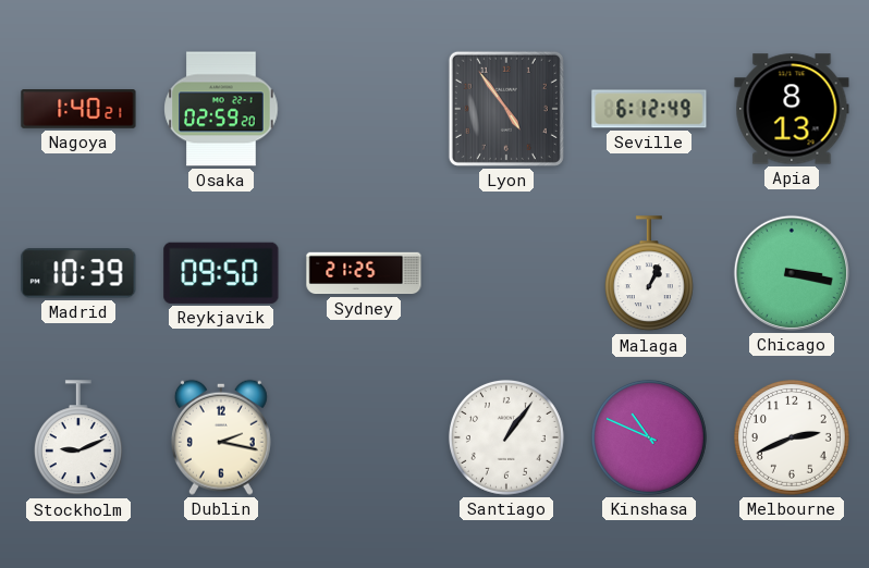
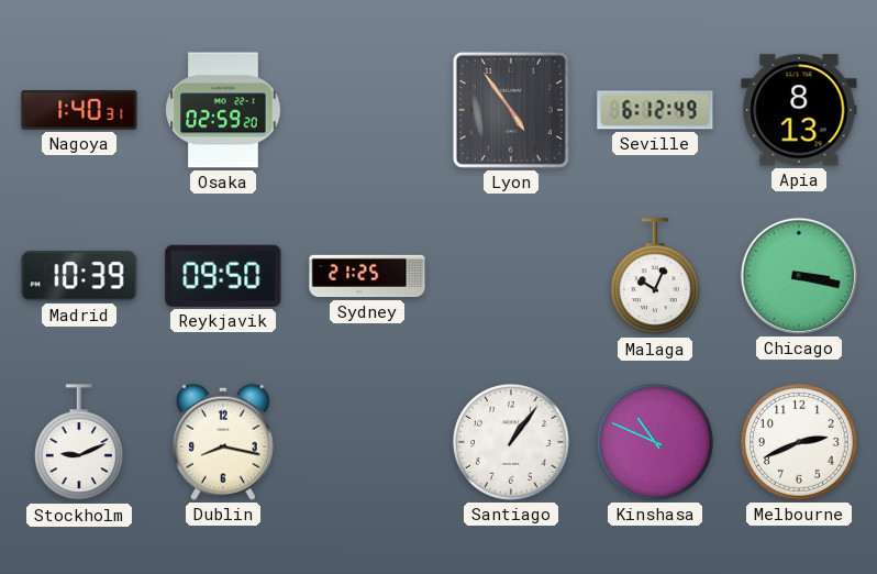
Nagoya: 1:40:21 -> 1:40:31 (79, 111)
Malaga: 1:04 -> 10:04 (655, 277)
Dublin: 2:17 -> 8:17 (223, 442)
